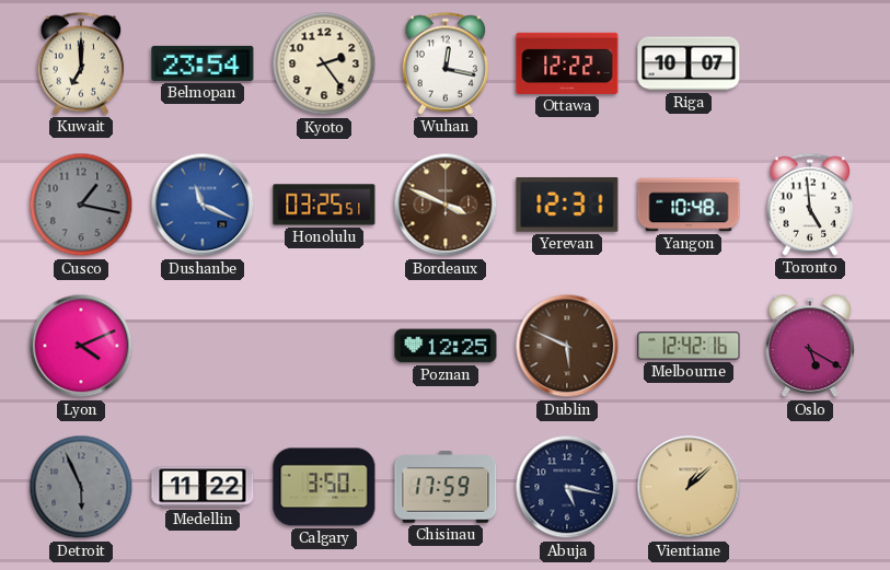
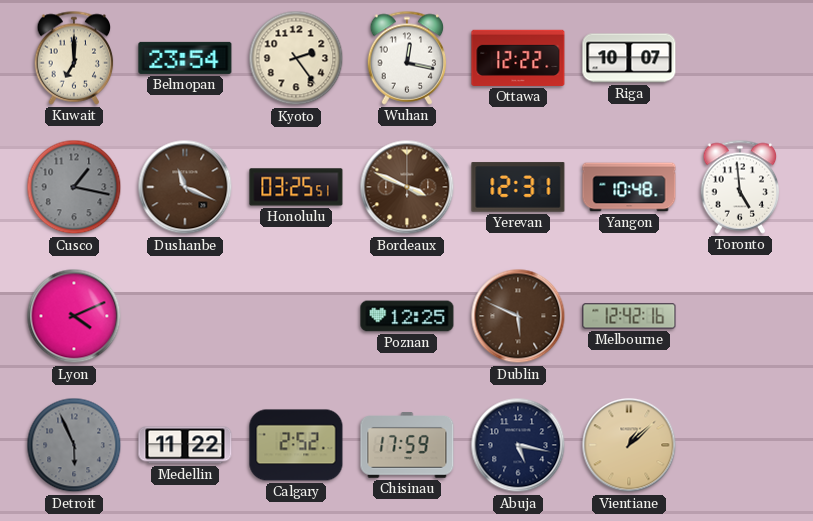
Dushanbe dial: blue -> brown (185, 187)
Oslo: 5:20 -> none (810, 347)
Calgary: 3:50 -> 2:52 (296, 445)
